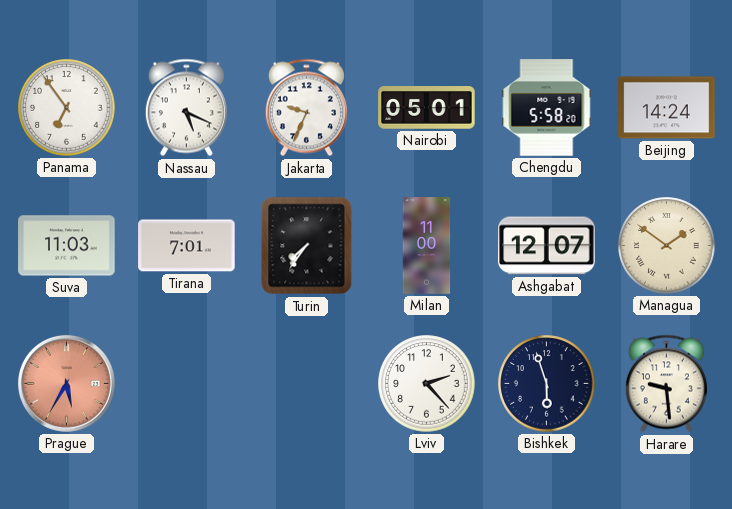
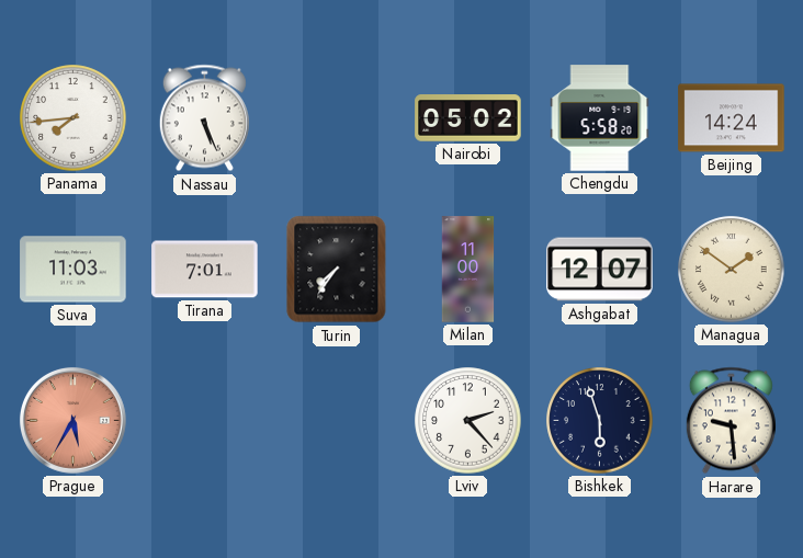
Panama: 6:54 -> 7:44 (73, 118)
Nassau: 5:19 -> 5:26 (204, 118)
Jakarta: 9:34 -> none (306, 108)
Nairobi: 05:01 -> 05:02 (468, 118)
